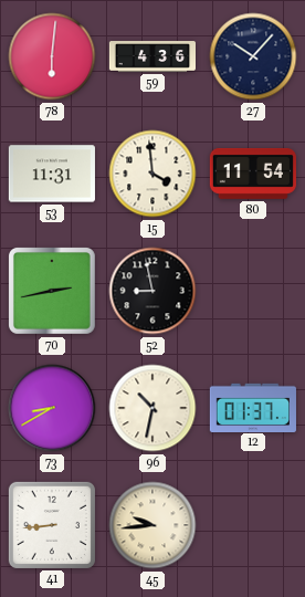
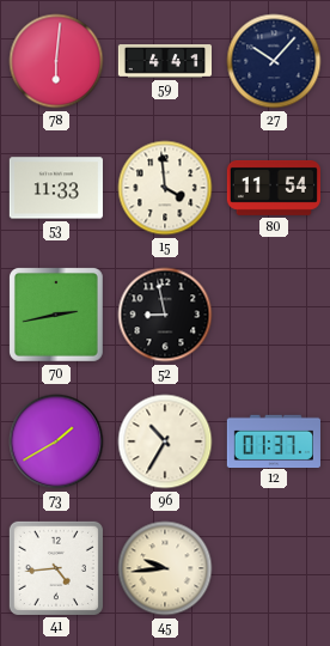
59: 4:36 -> 4:41 (164, 61)
53: 11:31 -> 11:33 (56, 188)
73: 8:40 -> 1:40 (56, 441)
96: 10:32 -> 10:35 (165, 441)
41: 8:44 -> 4:44 (56, 568)
